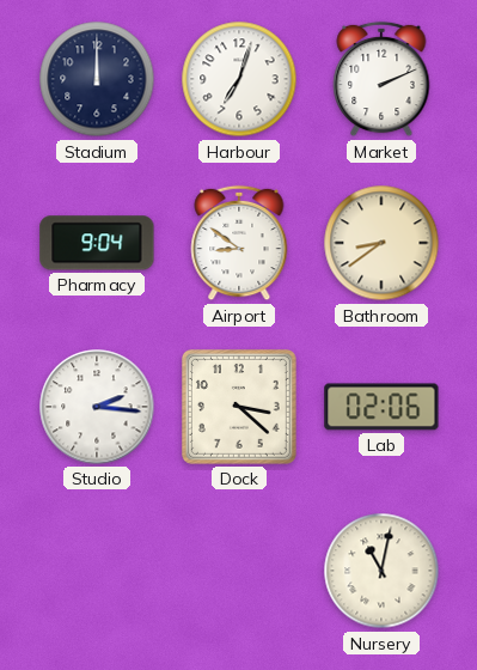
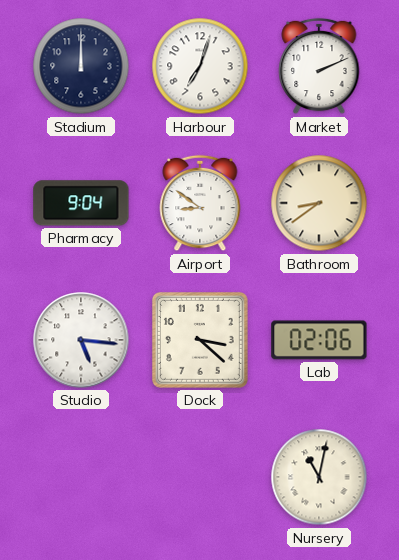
Studio: 2:16 -> 5:16 (81, 340)
